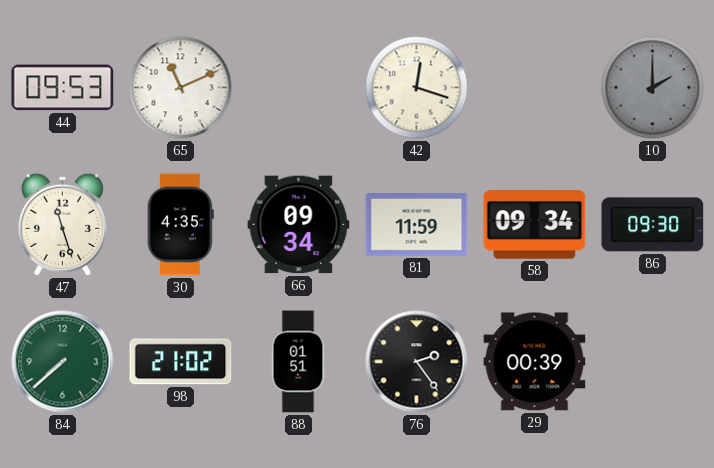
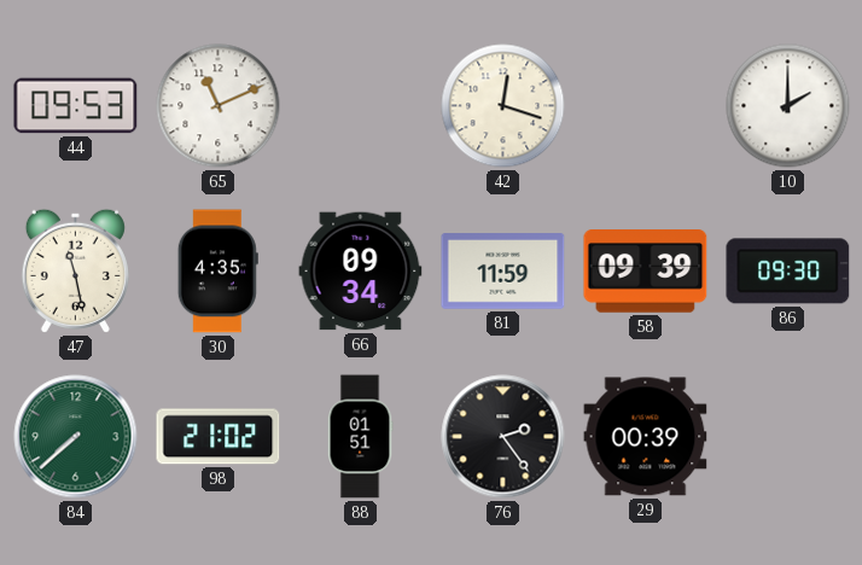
10 dial: grey -> white (788, 106)
47: 11:27 -> 11:28 (75, 270)
58: 09:34 -> 09:39 (646, 272)
